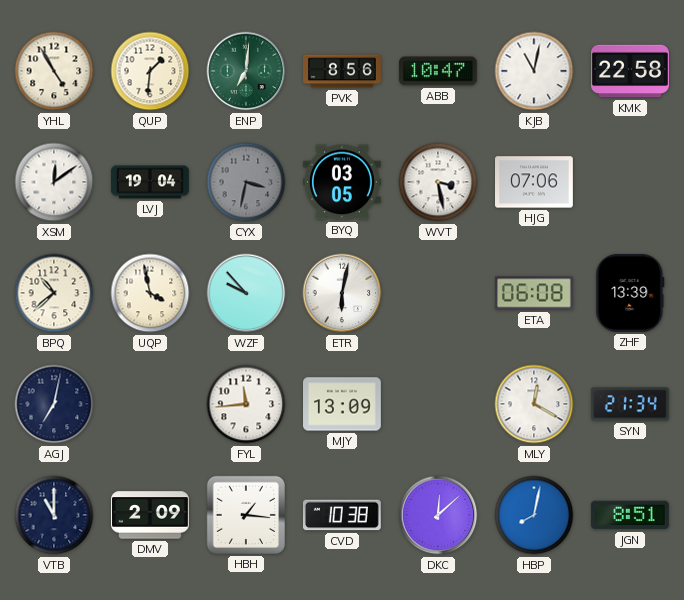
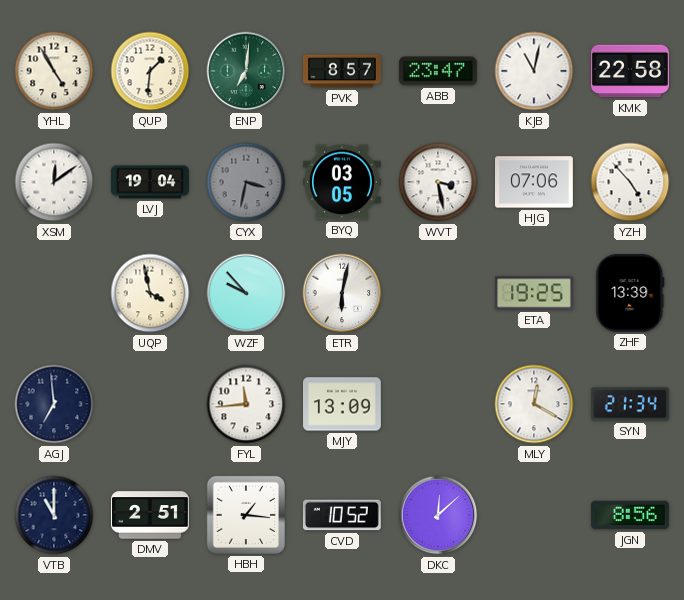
PVK: 8:56 -> 8:57 (343, 71)
ABB: 10:47 -> 23:47 (438, 71)
YZH: none -> 4:53 (630, 182)
BPQ: 10:38 -> none (54, 293)
ETA: 06:08 -> 19:25 (534, 293)
AGJ: 7:02 -> 6:59 (54, 404)
DMV: 2:09 -> 2:51 (151, 515)
CVD: 10:38 -> 10:52 (342, 515)
HBP: 8:02 -> none (534, 515)
JGN: 8:51 -> 8:56 (630, 515)
